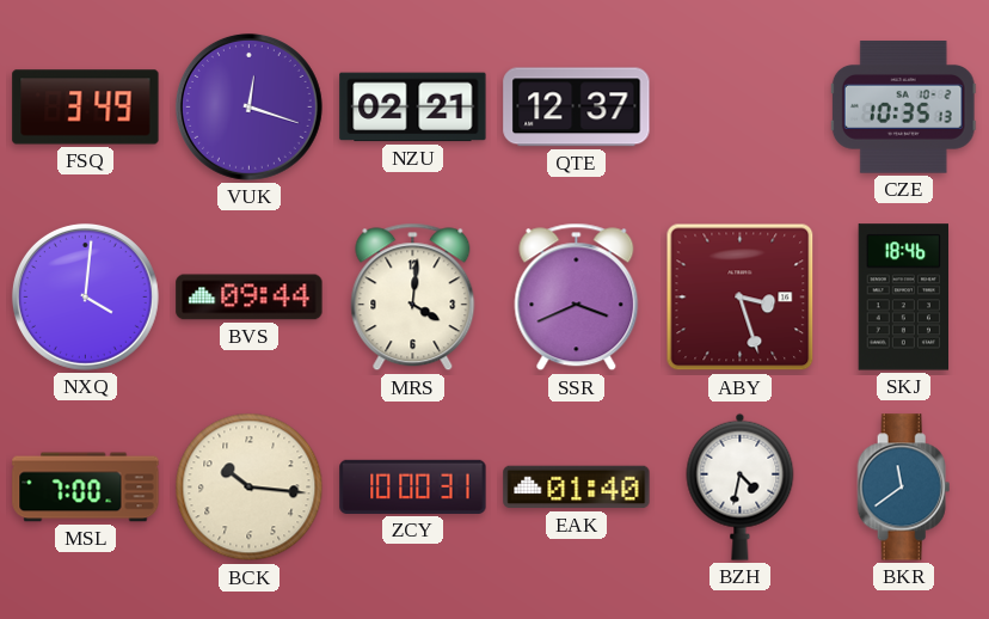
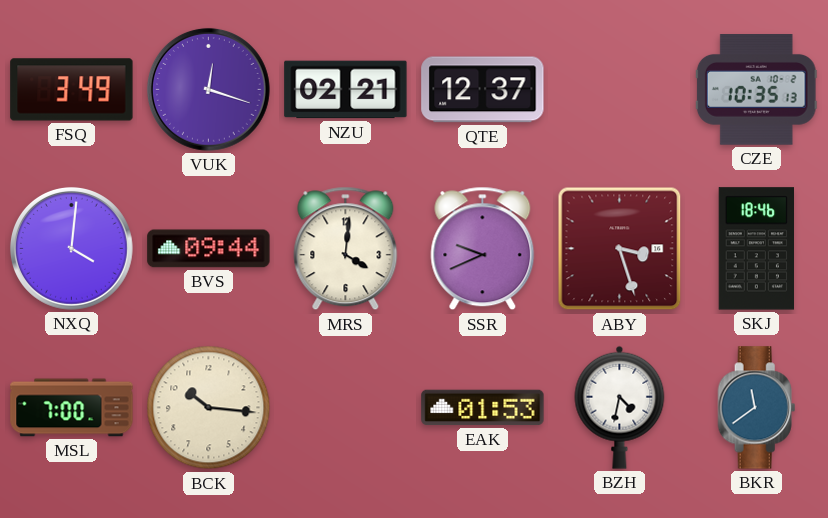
SSR: 3:41 -> 9:41 (483, 249)
ZCY: 10:00 -> none (413, 486)
EAK: 01:40 -> 01:53 (483, 408)
